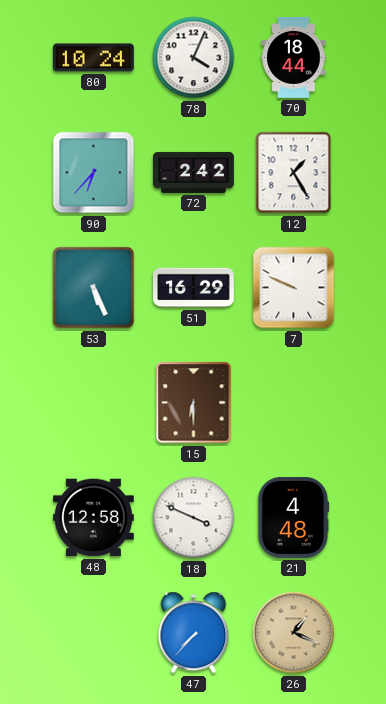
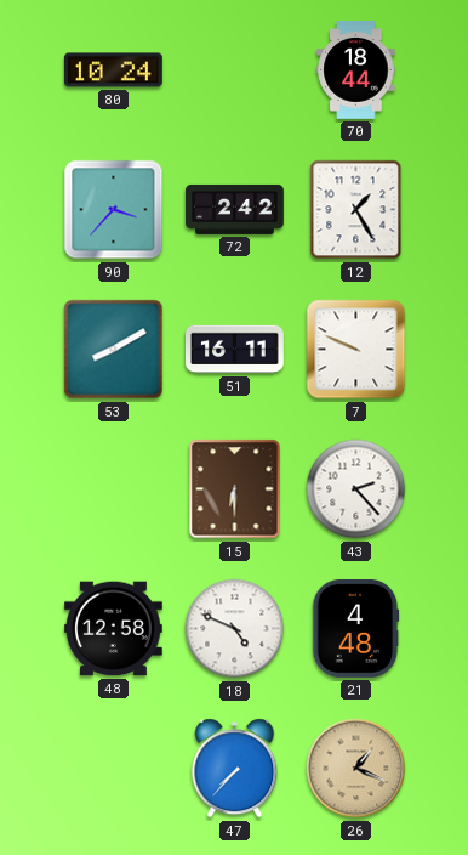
78: 4:04 -> none (194, 58)
90: 6:37 -> 3:37 (114, 210)
53: 5:26 -> 8:10 (114, 350)
51: 16:29 -> 16:11 (235, 350)
43: none -> 2:23 (356, 489)
18: 3:49 -> 4:49 (235, 629)
